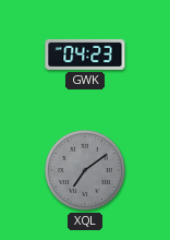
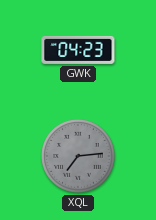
XQL: 7:09 -> 7:14 (78, 156)
